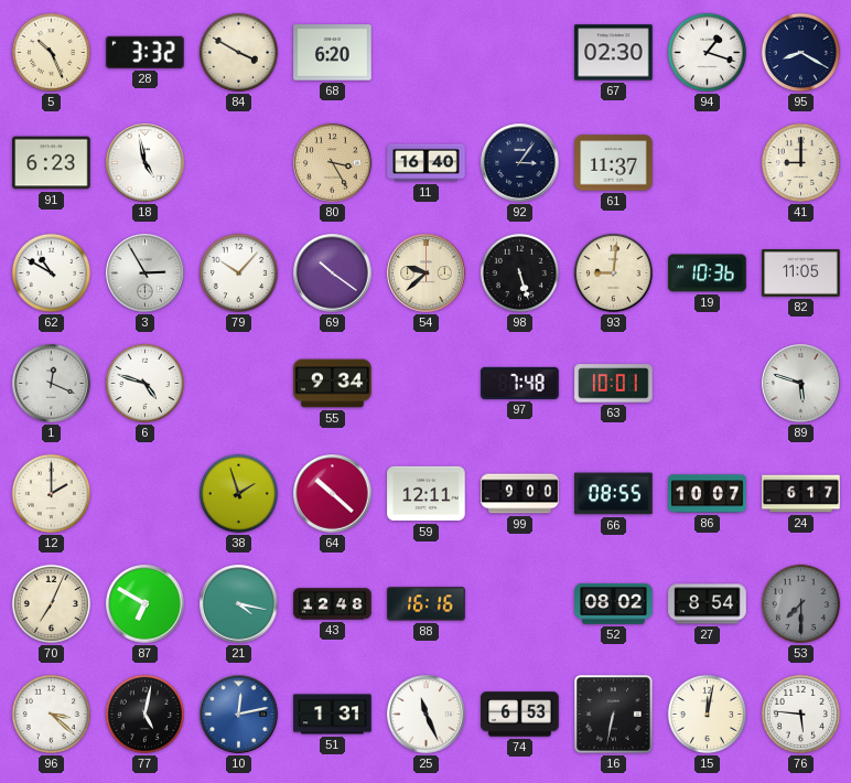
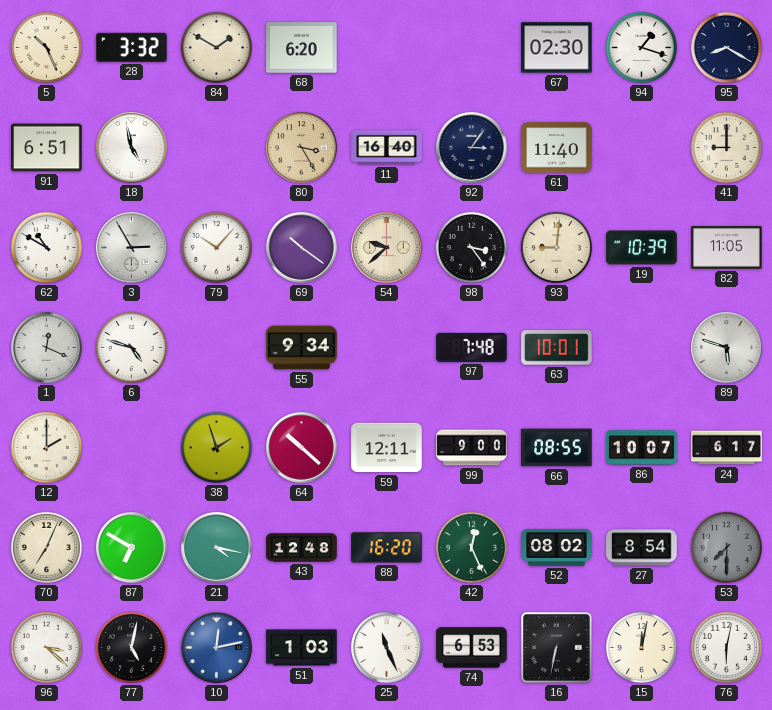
84: 3:50 -> 1:50 (216, 47)
91: 6:23 -> 6:51 (47, 148)
61: 11:37 -> 11:40 (557, 148)
98: 5:27 -> 3:24 (471, 247)
19: 10:36 -> 10:39 (642, 248)
88: 16:16 -> 16:20 (387, 548)
42: none -> 12:26 (471, 547)
51: 1:31 -> 1:03 (302, 648)
76: 5:46 -> 6:02 (726, 647)
